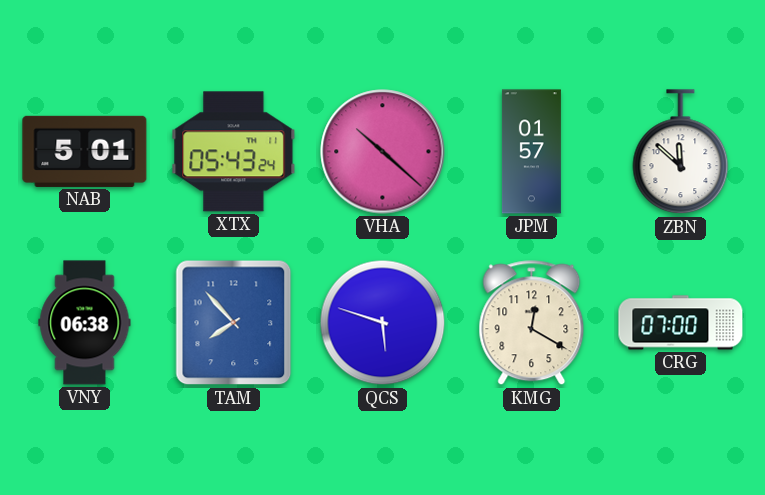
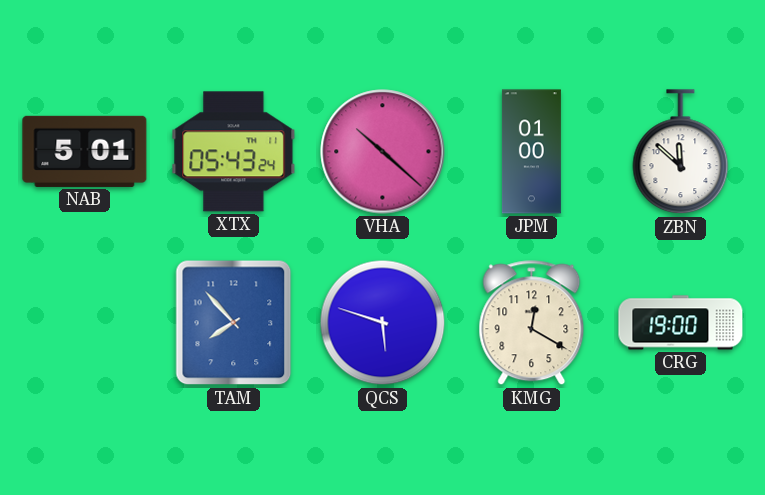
JPM: 01:57 -> 01:00 (531, 152)
VNY: 06:38 -> none (85, 323)
CRG: 07:00 -> 19:00 (681, 323)
